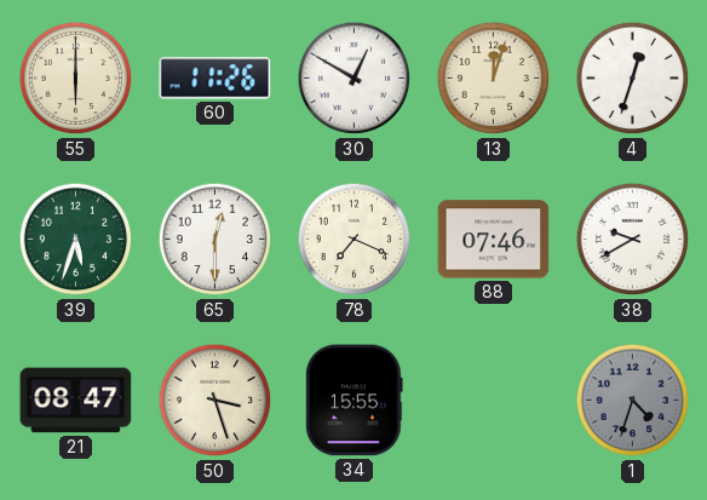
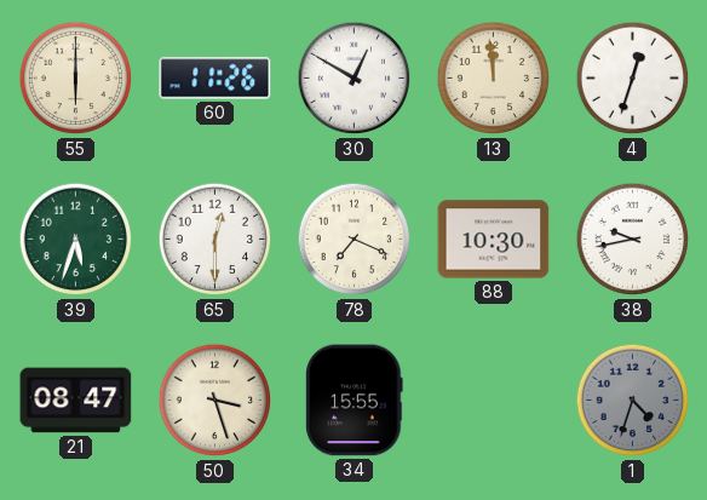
13: 12:03 -> 11:59 (494, 79)
88: 07:46 -> 10:30 (494, 240)
38: 9:40 -> 9:43 (633, 240)
